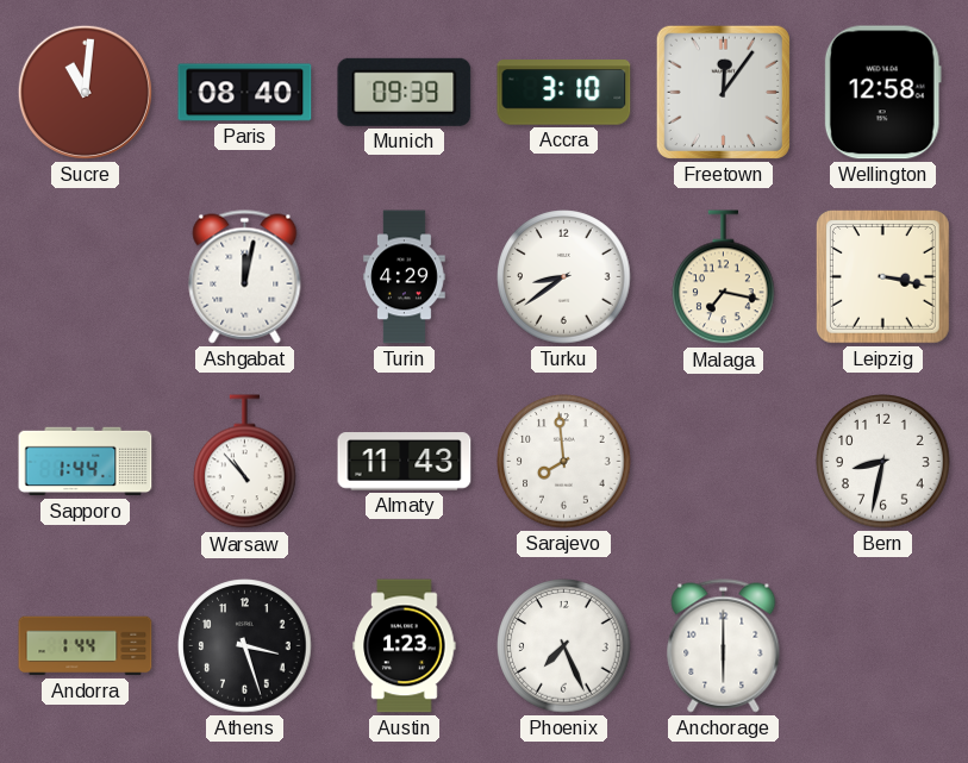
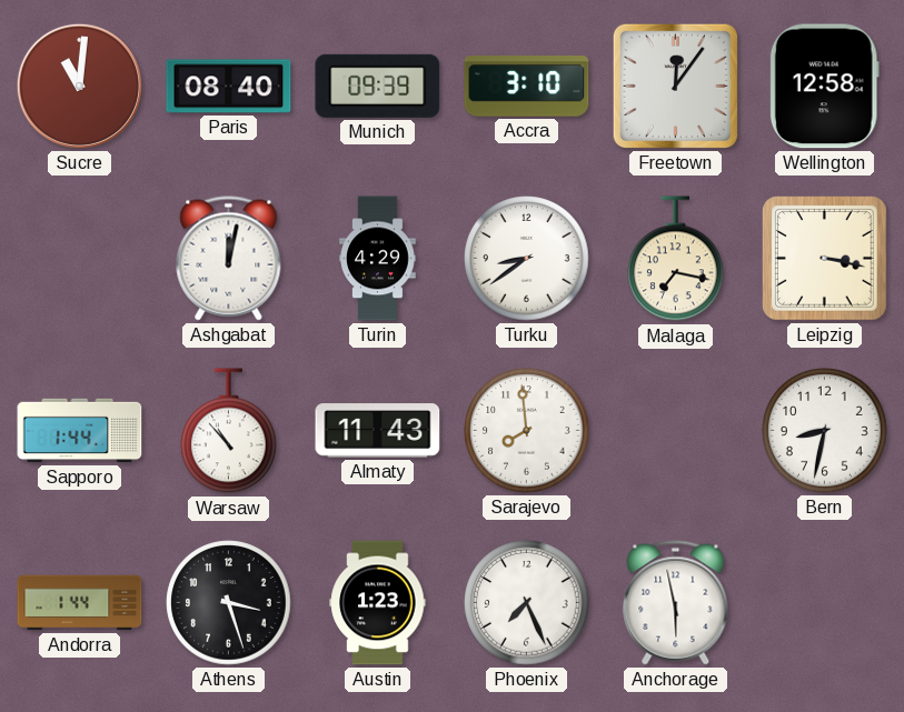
Anchorage: 6:00 -> 5:58 (676, 603)
